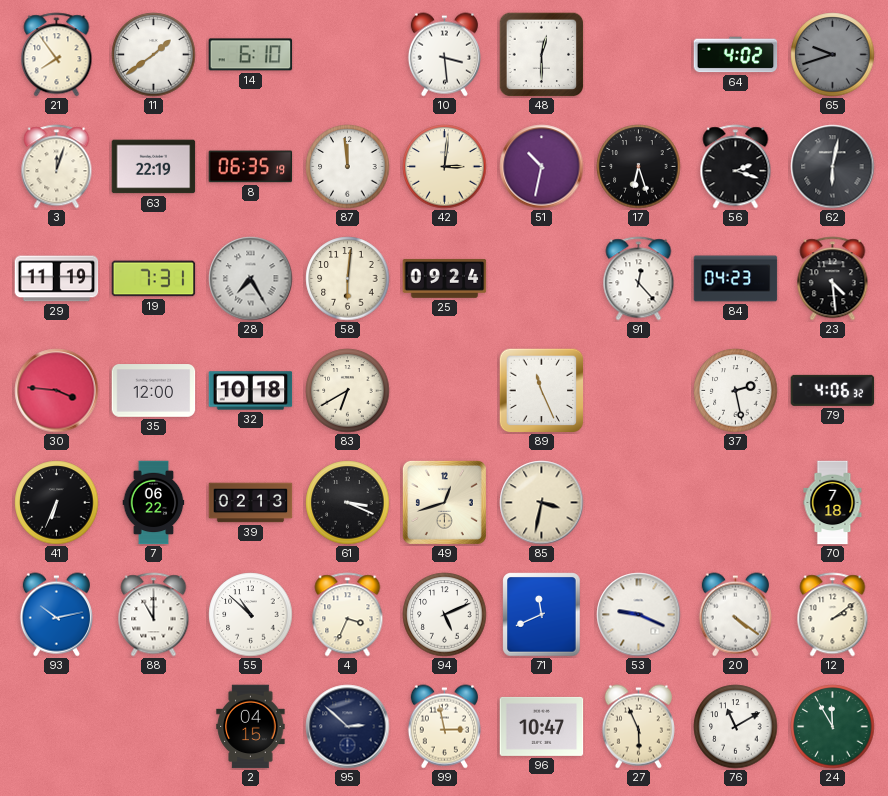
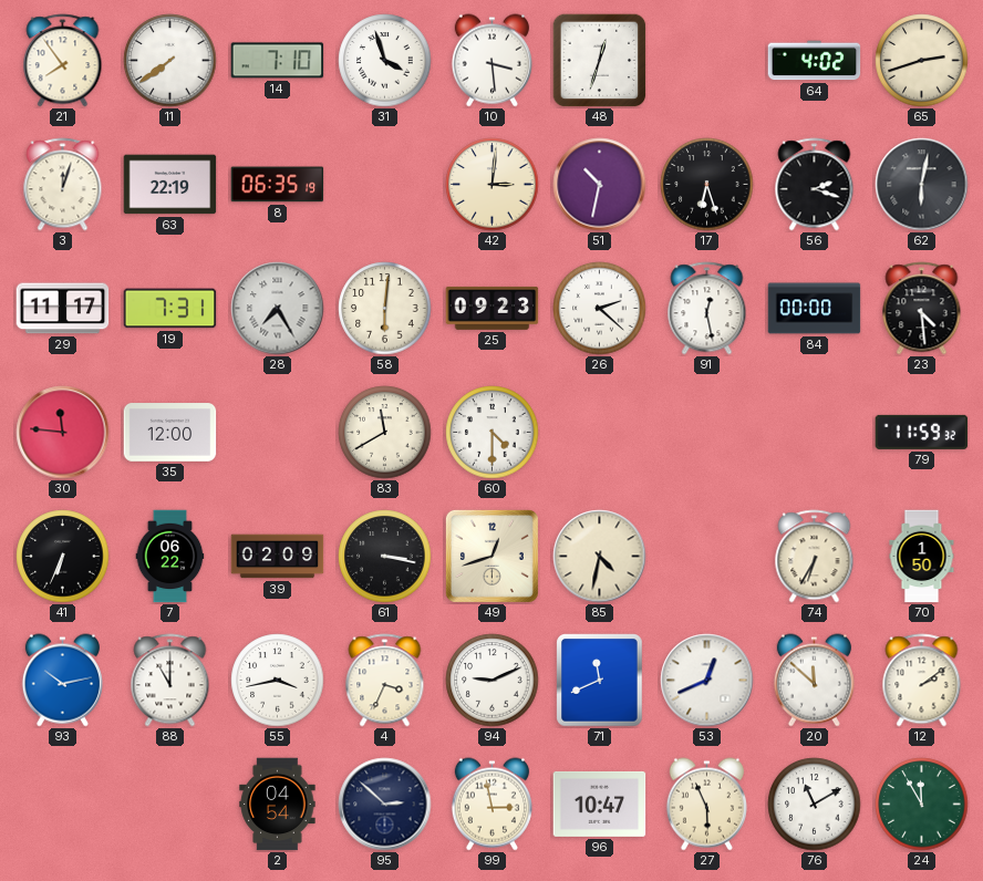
11: 1:39 -> 7:39 (170, 61)
14: 6:10 -> 7:10 (278, 61)
31: none -> 3:57 (385, 61)
48: 12:30 -> 12:33 (599, 60)
65: 9:42 -> 2:42 (922, 61)
65 dial: grey -> cream (922, 61)
87: 11:59 -> none (348, 167)
29: 11:19 -> 11:17 (63, 309)
25: 09:24 -> 09:23 (493, 308)
26: none -> 2:22 (600, 309)
91: 12:23 -> 12:28 (707, 309)
84: 04:23 -> 00:00 (815, 309)
30: 3:46 -> 11:46 (63, 433)
32: 10:18 -> none (251, 391)
83: 6:40 -> 11:40 (385, 433)
60: none -> 4:30 (493, 433)
89: 11:26 -> none (541, 390)
37: 2:28 -> none (736, 391)
79: 4:06 -> 11:59 (922, 432)
39: 02:13 -> 02:09 (278, 557)
61: 3:19 -> 3:17 (385, 557)
85: 3:32 -> 4:32 (600, 557)
74: none -> 6:35 (815, 557)
70: 7:18 -> 1:50 (922, 557)
55: 10:52 -> 3:43 (278, 681)
94: 5:11 -> 9:11 (493, 681)
53: 9:19 -> 12:41 (707, 681)
20: 4:21 -> 11:52 (814, 681)
2: 04:15 -> 04:54 (278, 805)
